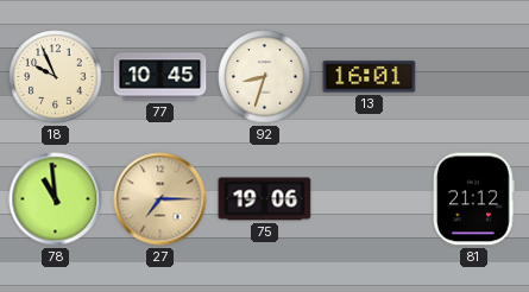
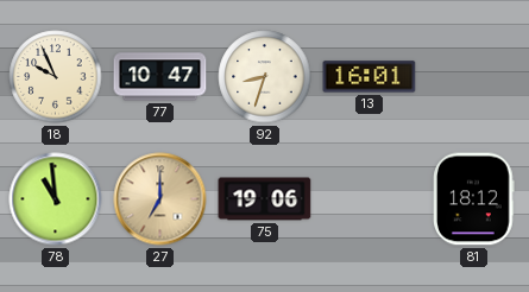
77: 10:45 -> 10:47 (160, 77)
27: 7:15 -> 7:00 (160, 199)
81: 21:12 -> 18:12 (474, 199)
